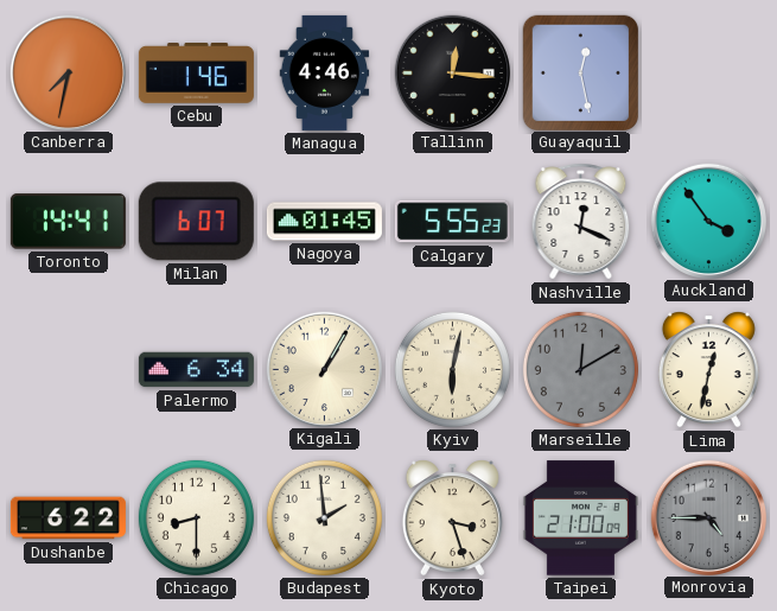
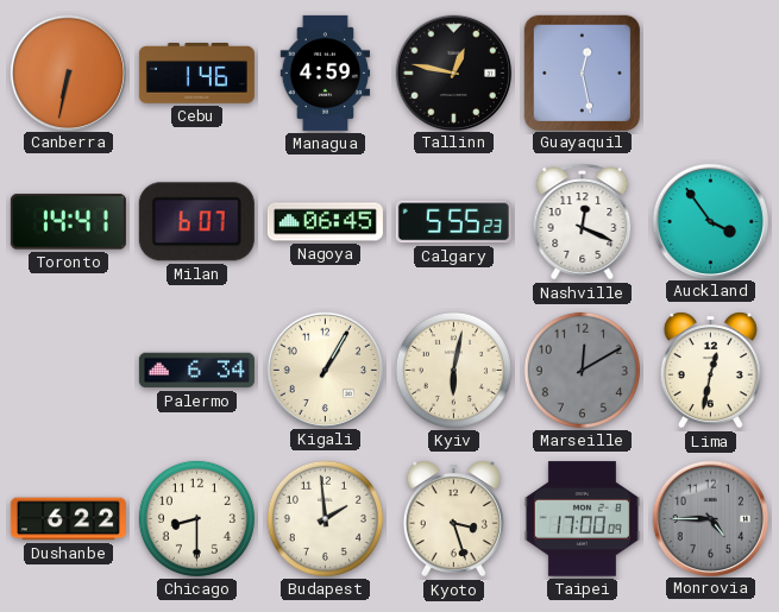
Canberra: 7:32 -> 6:32 (68, 72)
Managua: 4:46 -> 4:59 (326, 72)
Tallinn: 12:16 -> 12:47 (453, 72)
Nagoya: 01:45 -> 06:45 (325, 222)
Taipei: 21:00 -> 17:00 (582, 519)
